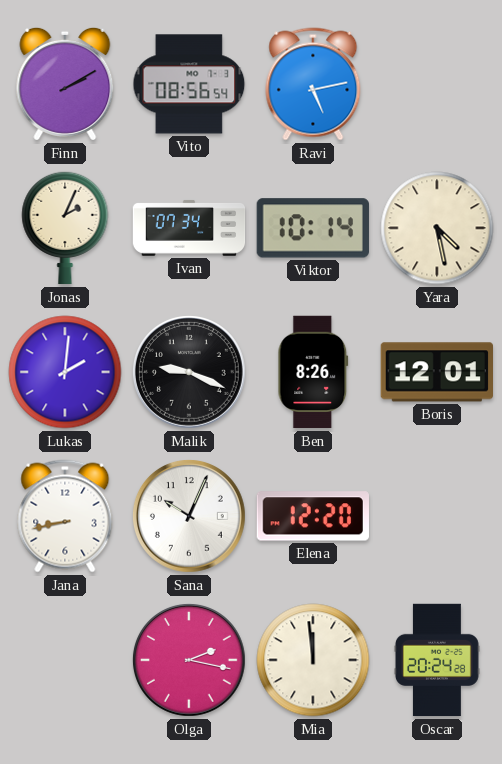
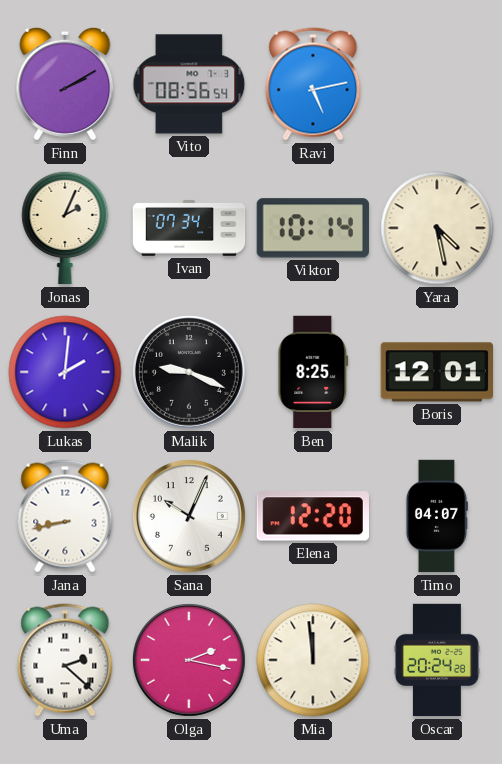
Ben: 8:26 -> 8:25 (313, 372)
Timo: none -> 04:07 (436, 516)
Uma: none -> 2:22 (65, 660)
